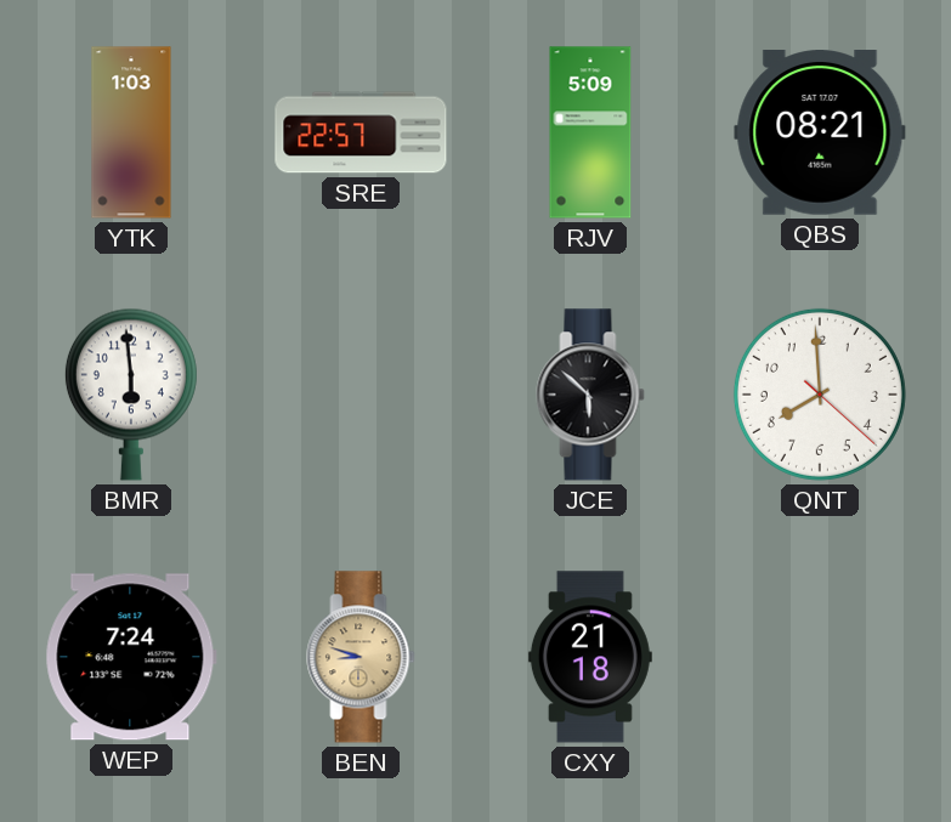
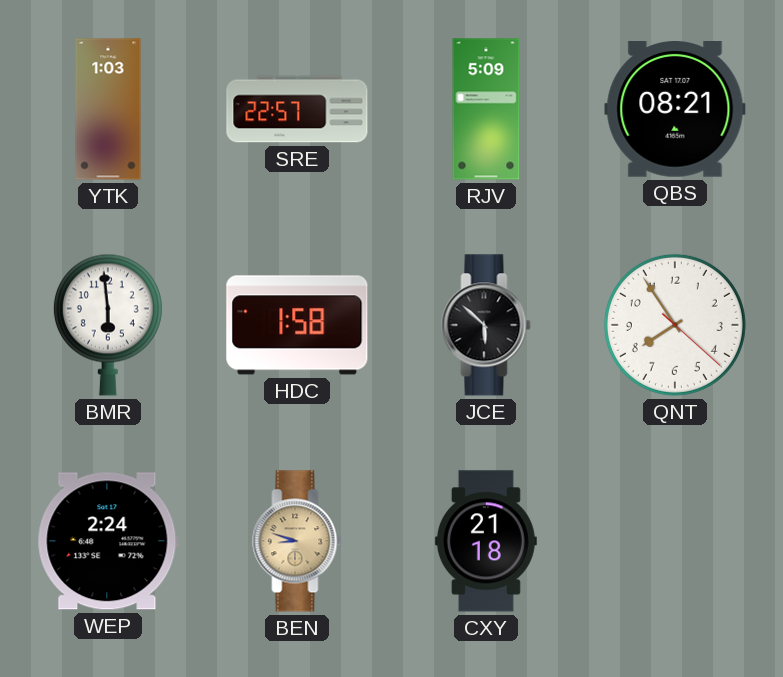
HDC: none -> 1:58 (297, 325)
QNT: 7:59 -> 7:54 (675, 325)
WEP: 7:24 -> 2:24 (108, 541)
